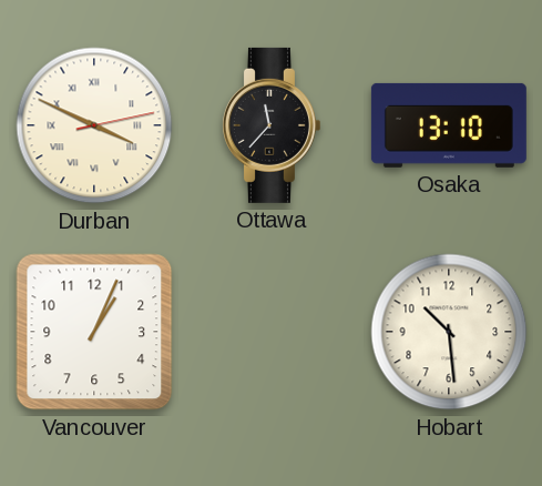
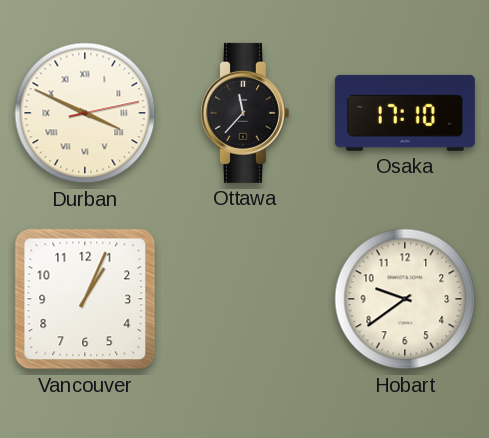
Osaka: 13:10 -> 17:10 (405, 113)
Hobart: 10:29 -> 9:39 (405, 299)
